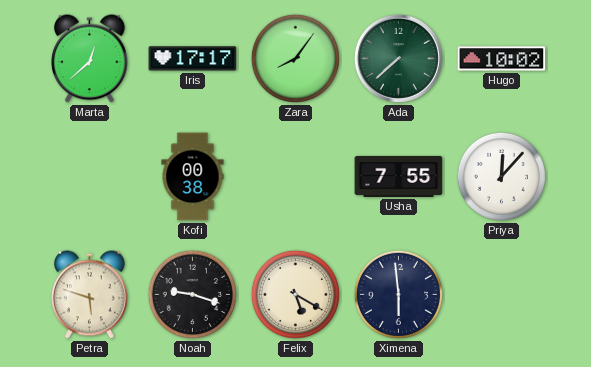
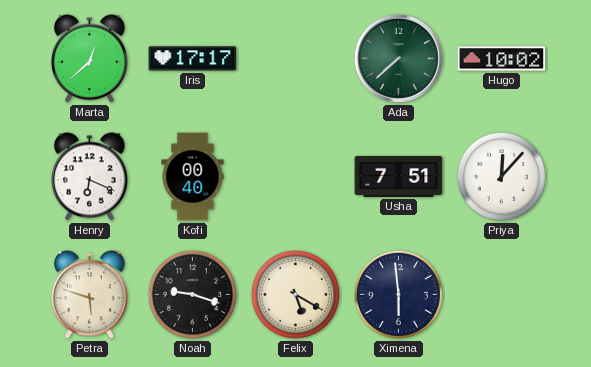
Zara: 8:06 -> none (295, 58)
Henry: none -> 6:19 (90, 177)
Kofi: 00:38 -> 00:40 (193, 177)
Usha: 7:55 -> 7:51 (399, 176)
